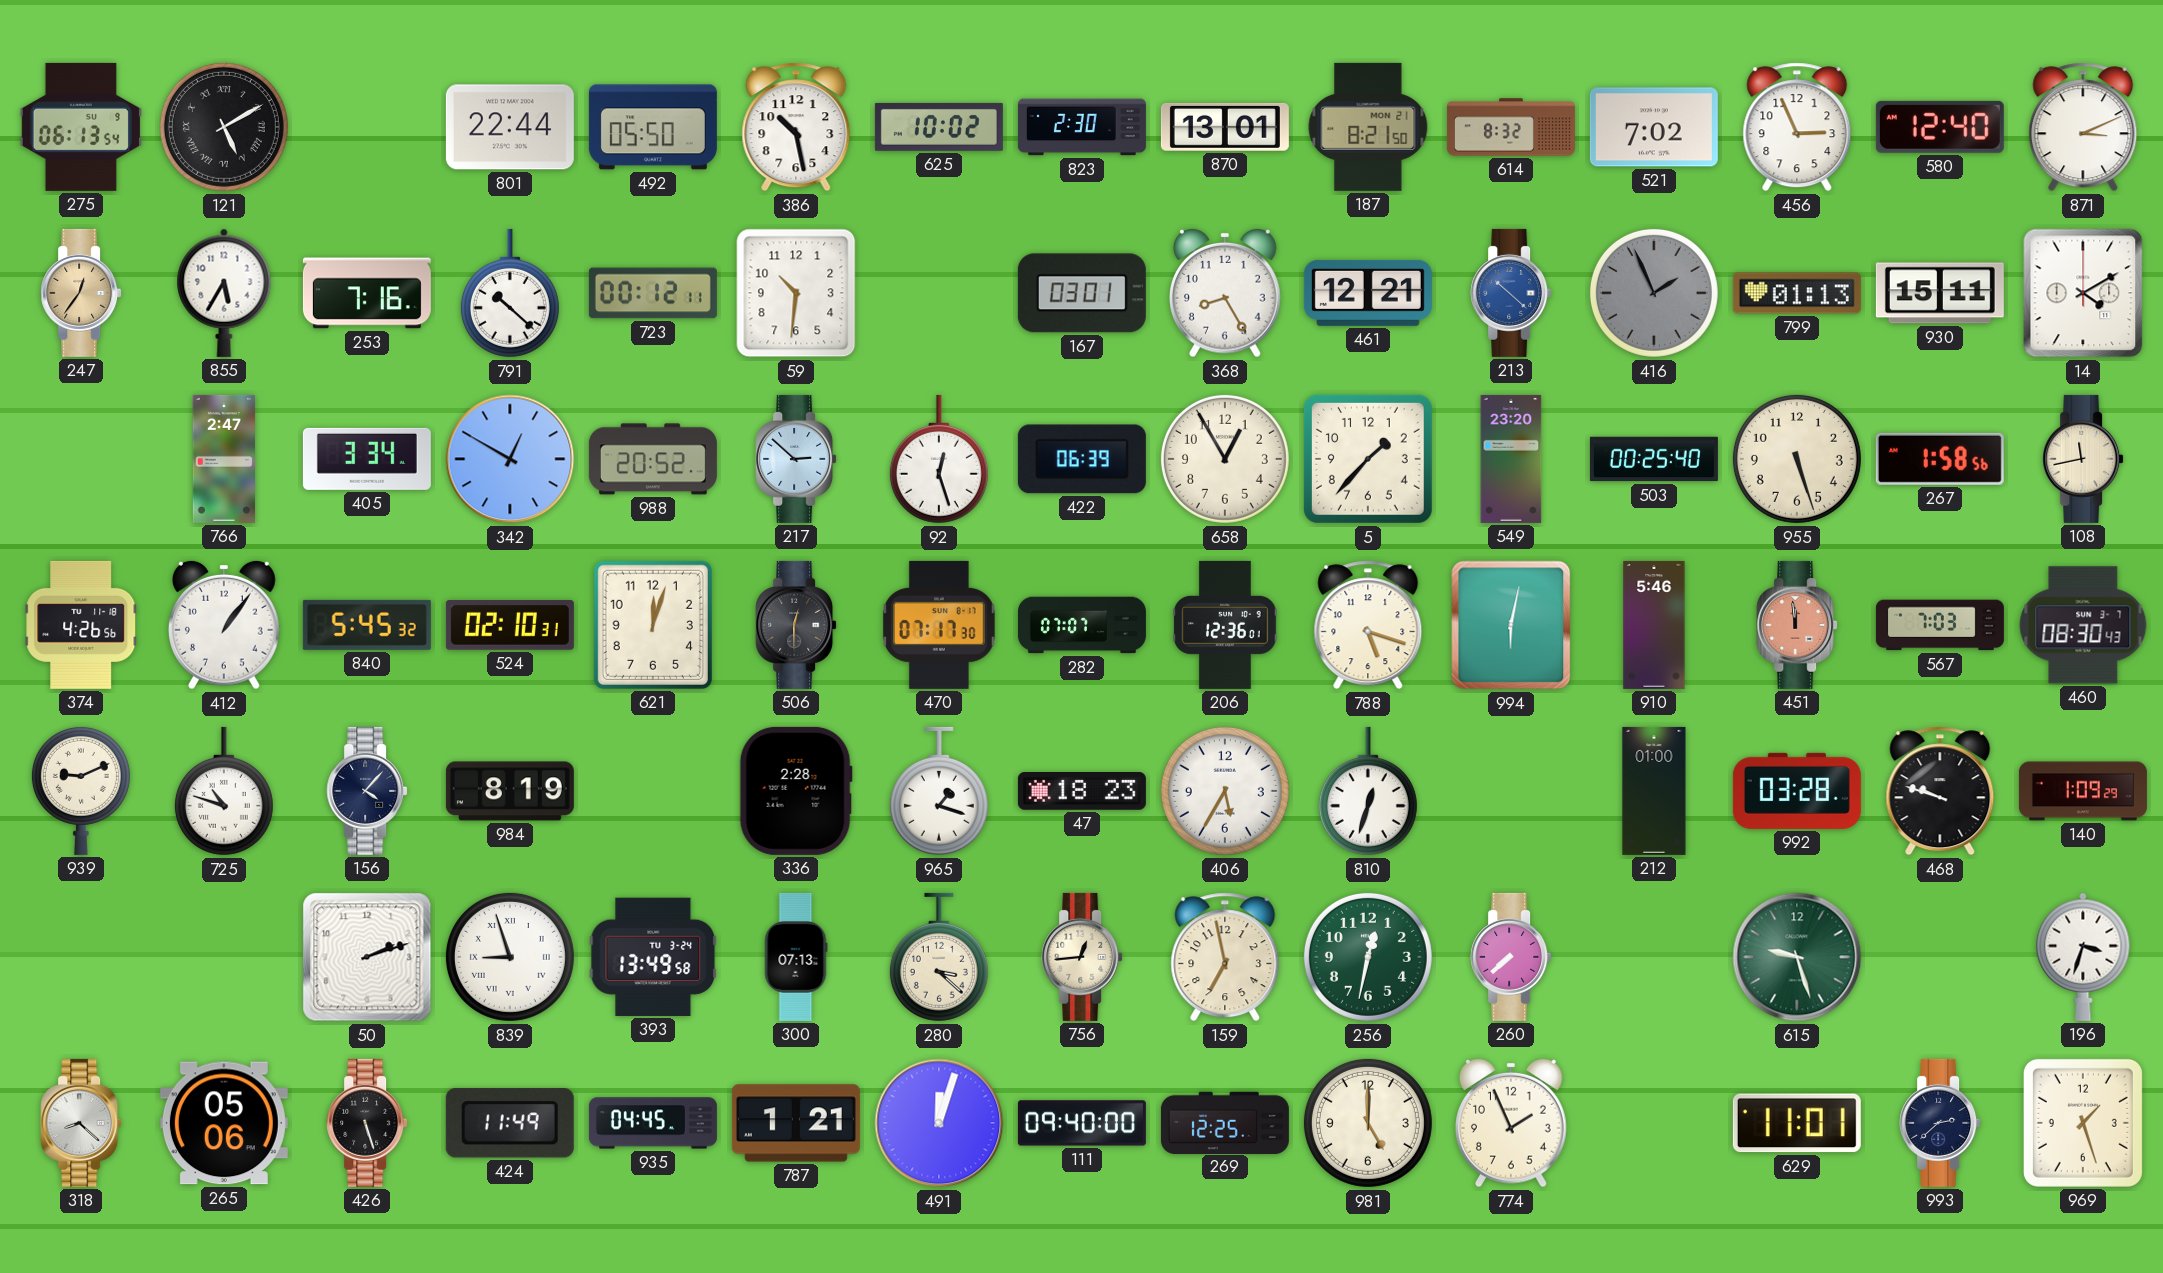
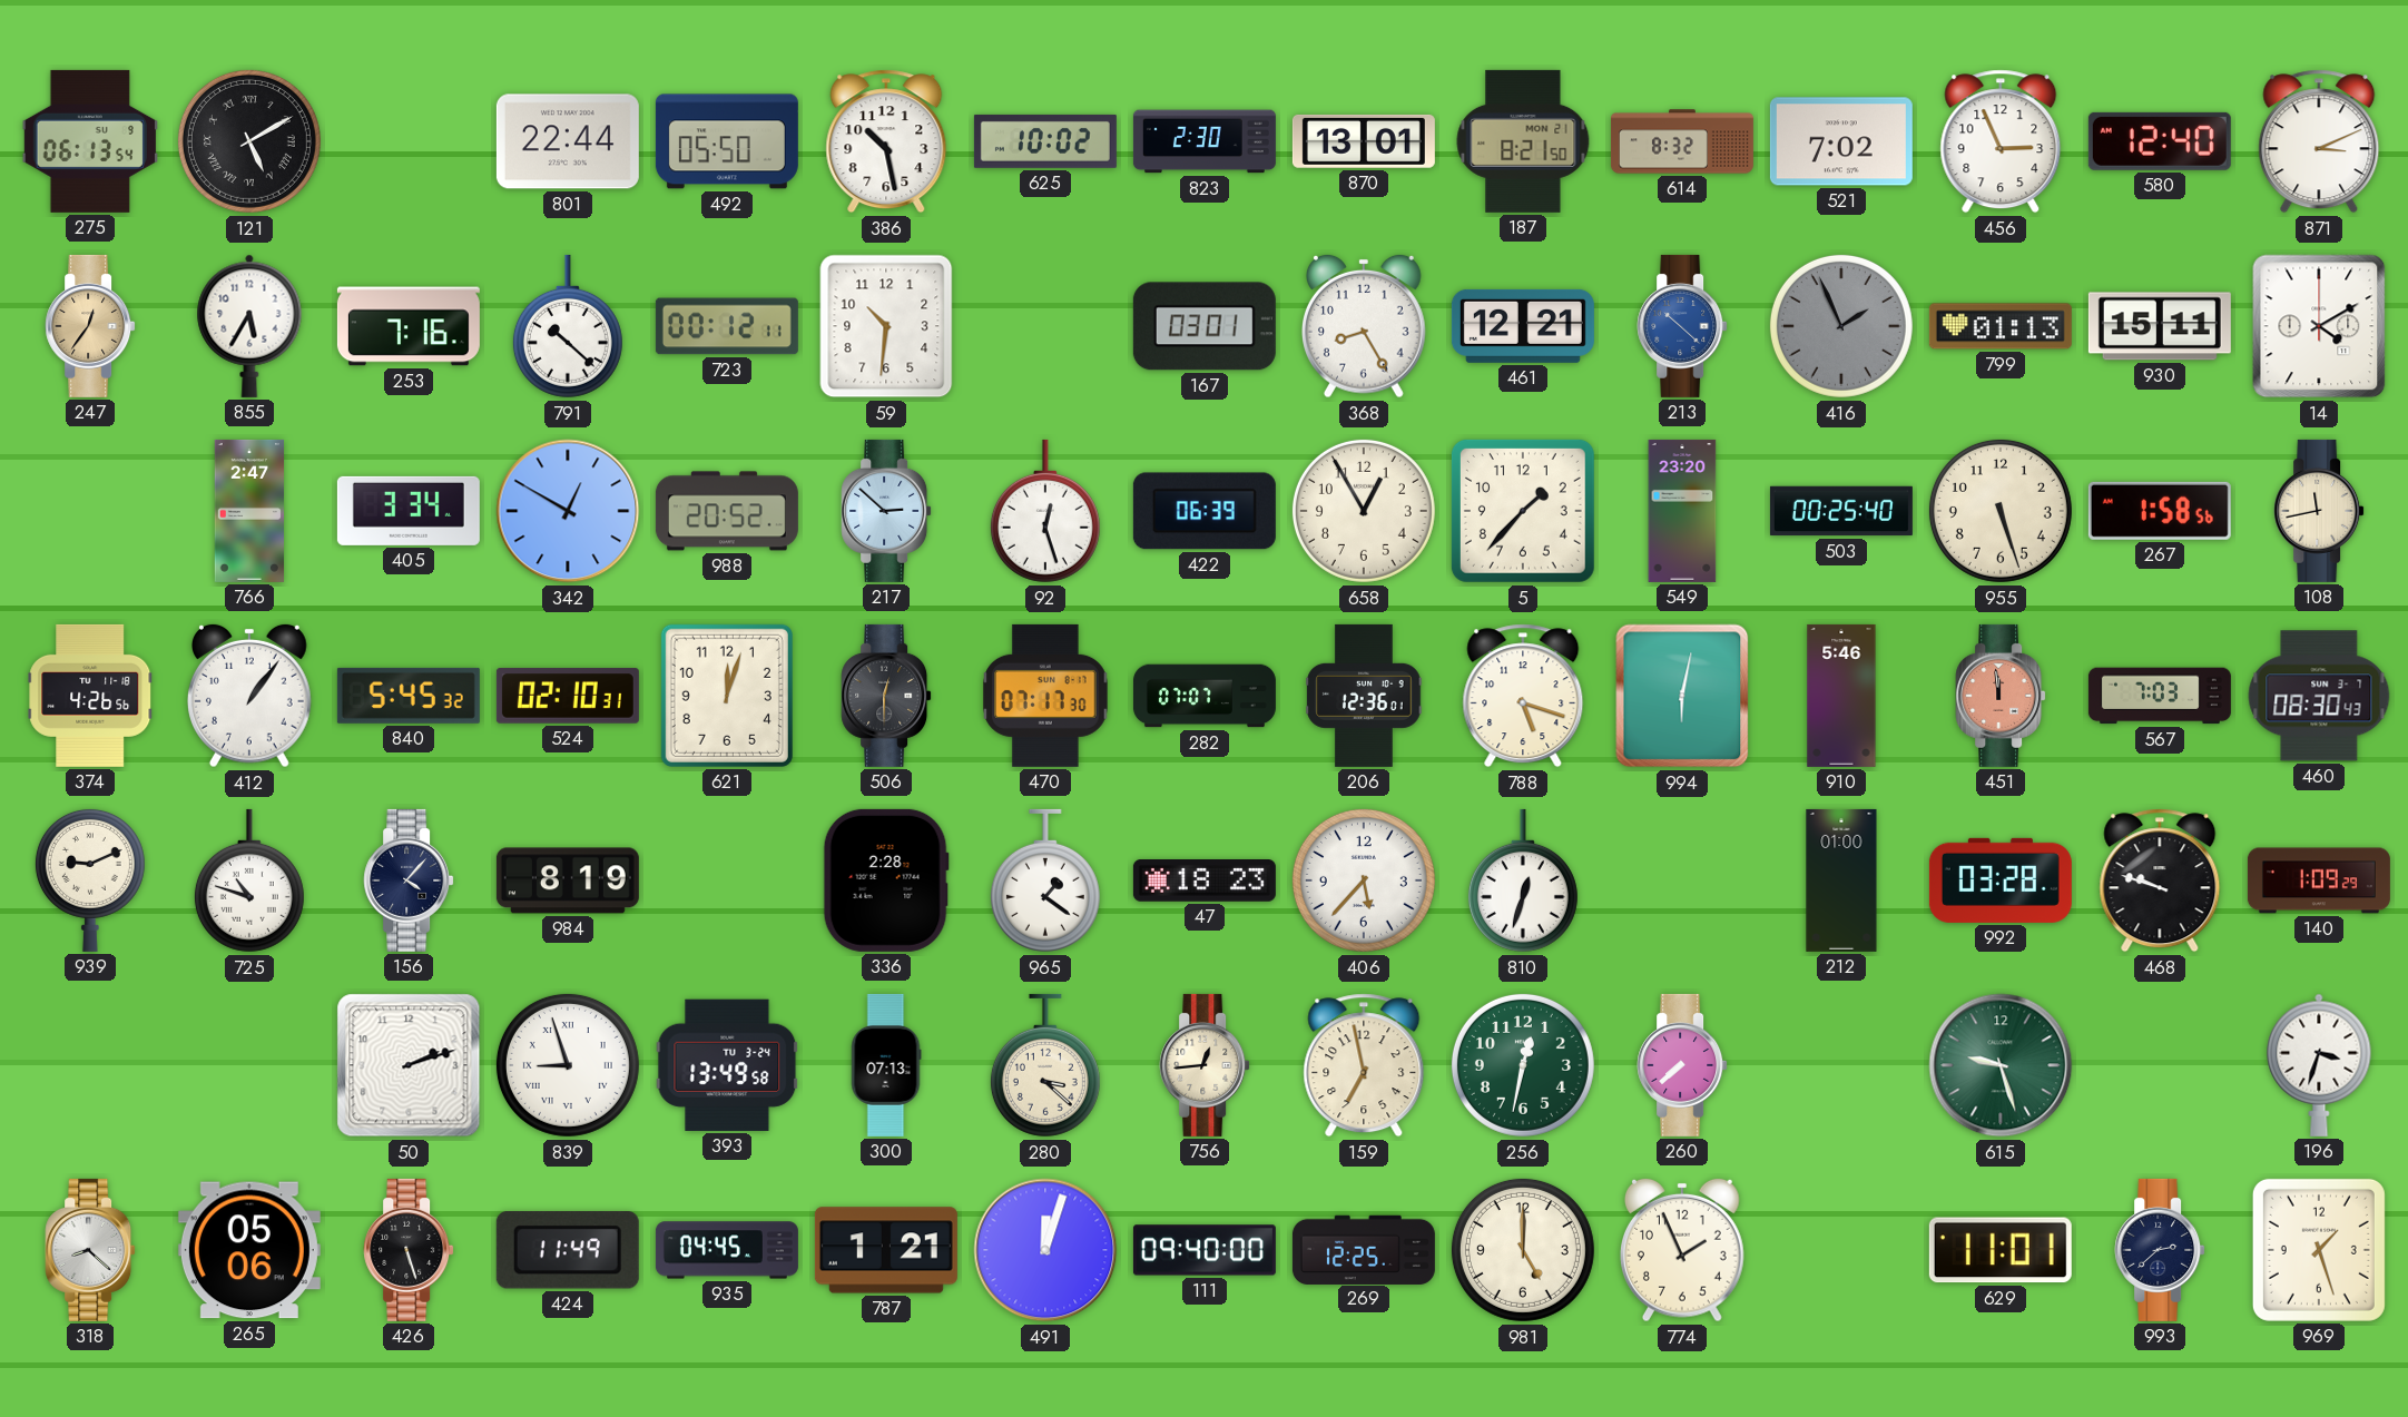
965: 1:18 -> 1:21 (1045, 880)
406: 5:35 -> 5:37 (1364, 880)
